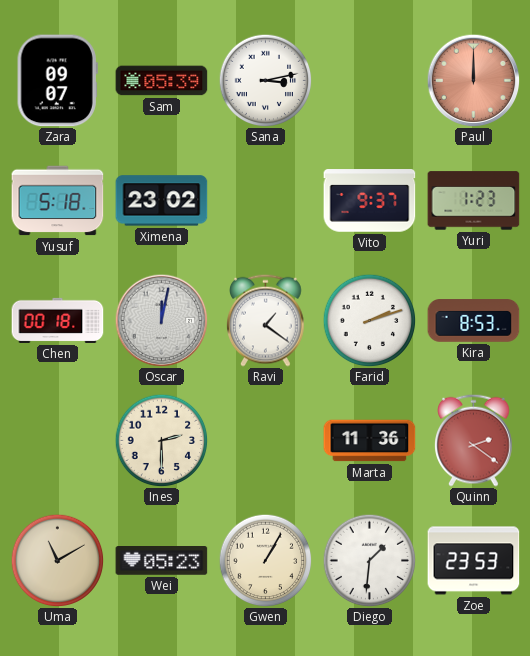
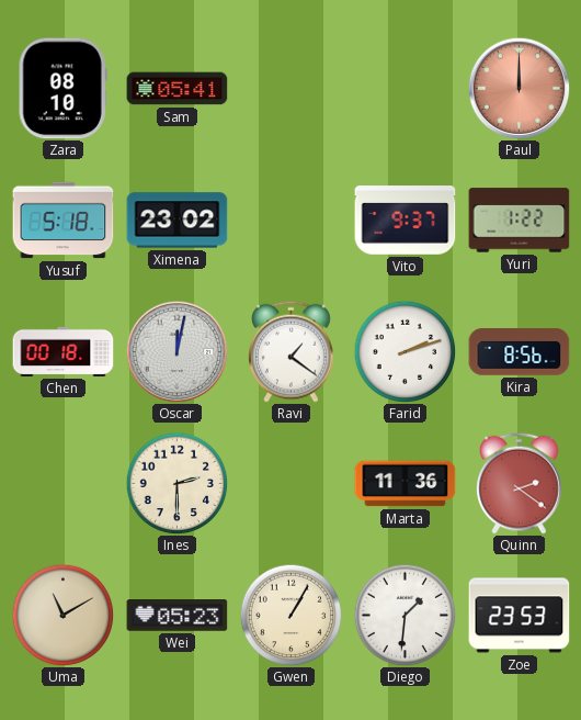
Zara: 09:07 -> 08:10 (62, 89)
Sam: 05:39 -> 05:41 (178, 89)
Sana: 3:13 -> none (265, 80)
Yuri: 1:23 -> 1:22 (520, 221)
Kira: 8:53 -> 8:56 (520, 352)
